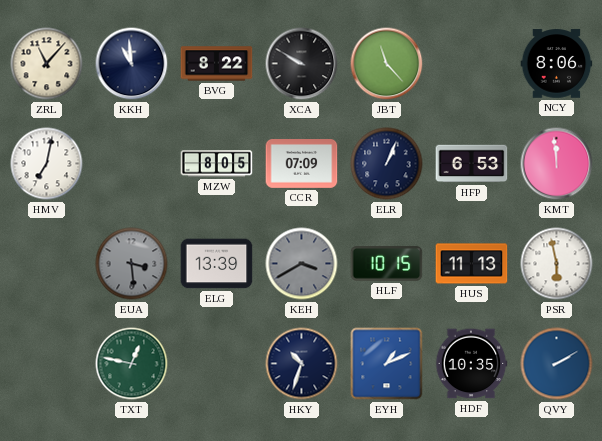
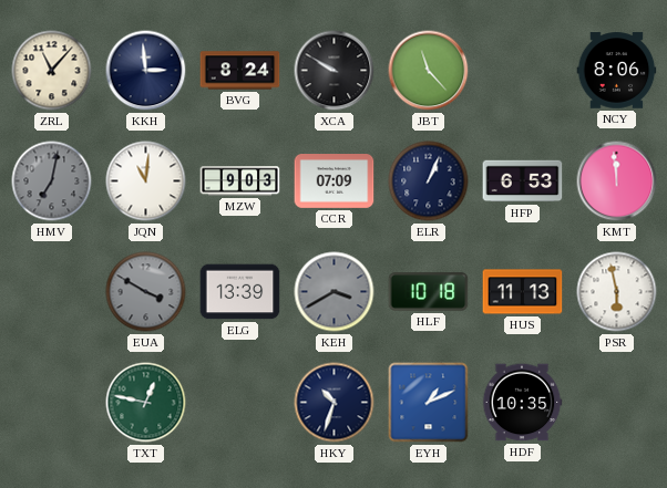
KKH: 10:59 -> 2:59 (146, 71)
BVG: 8:22 -> 8:24 (240, 71)
HMV dial: white -> grey (52, 181)
JQN: none -> 11:01 (146, 181)
MZW: 8:05 -> 9:03 (240, 181)
EUA: 3:29 -> 3:50 (146, 292)
HLF: 10:15 -> 10:18 (429, 292)
QVY: 2:10 -> none (557, 364)
